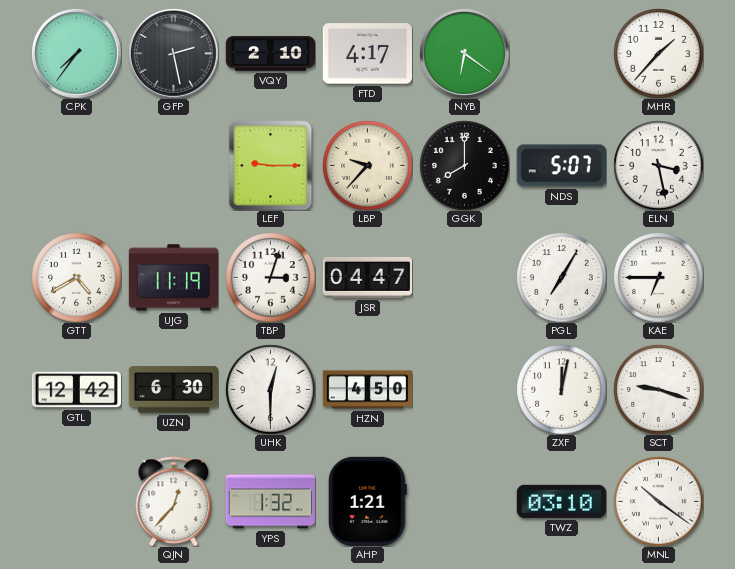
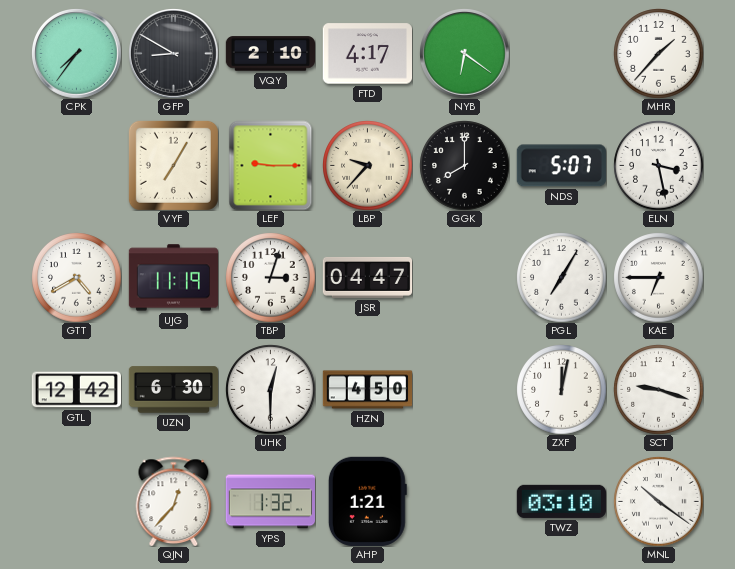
GFP: 2:28 -> 8:50 (173, 53)
VYF: none -> 7:05 (173, 165)
